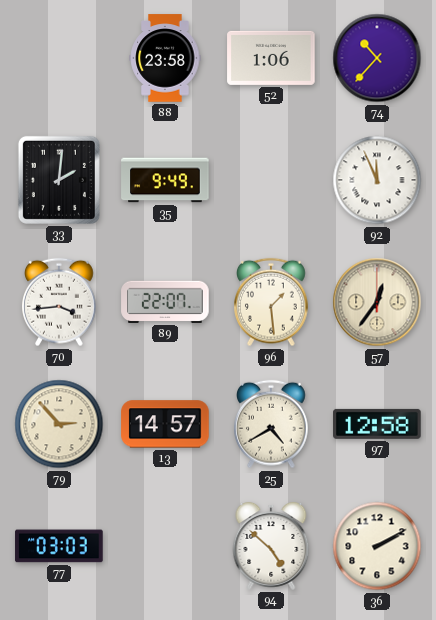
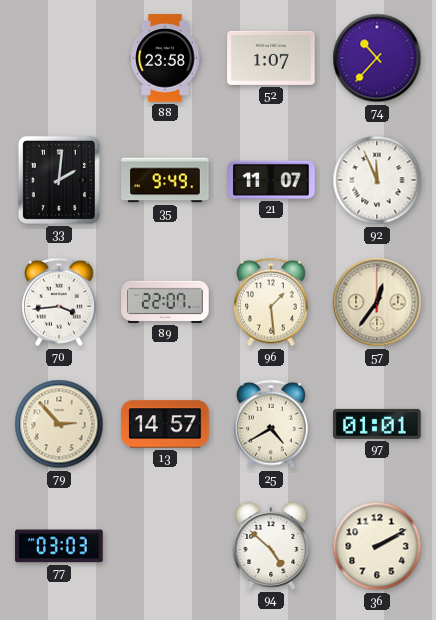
52: 1:06 -> 1:07 (271, 58)
21: none -> 11:07 (271, 180)
97: 12:58 -> 01:01 (377, 424)
